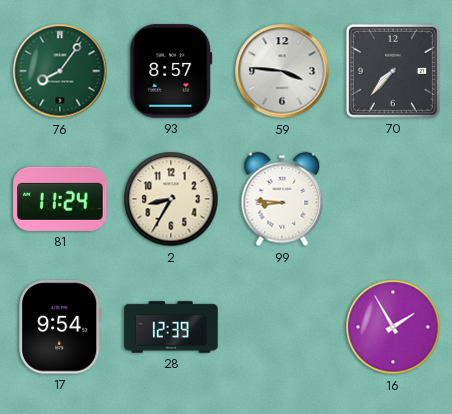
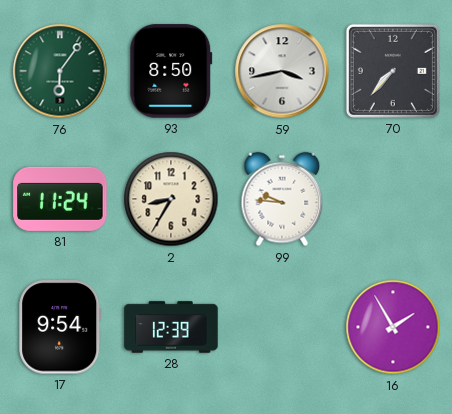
76: 8:06 -> 6:06 (60, 71)
93: 8:57 -> 8:50 (171, 71)
59: 3:46 -> 3:43 (282, 71)
99: 8:46 -> 9:46 (282, 199)
